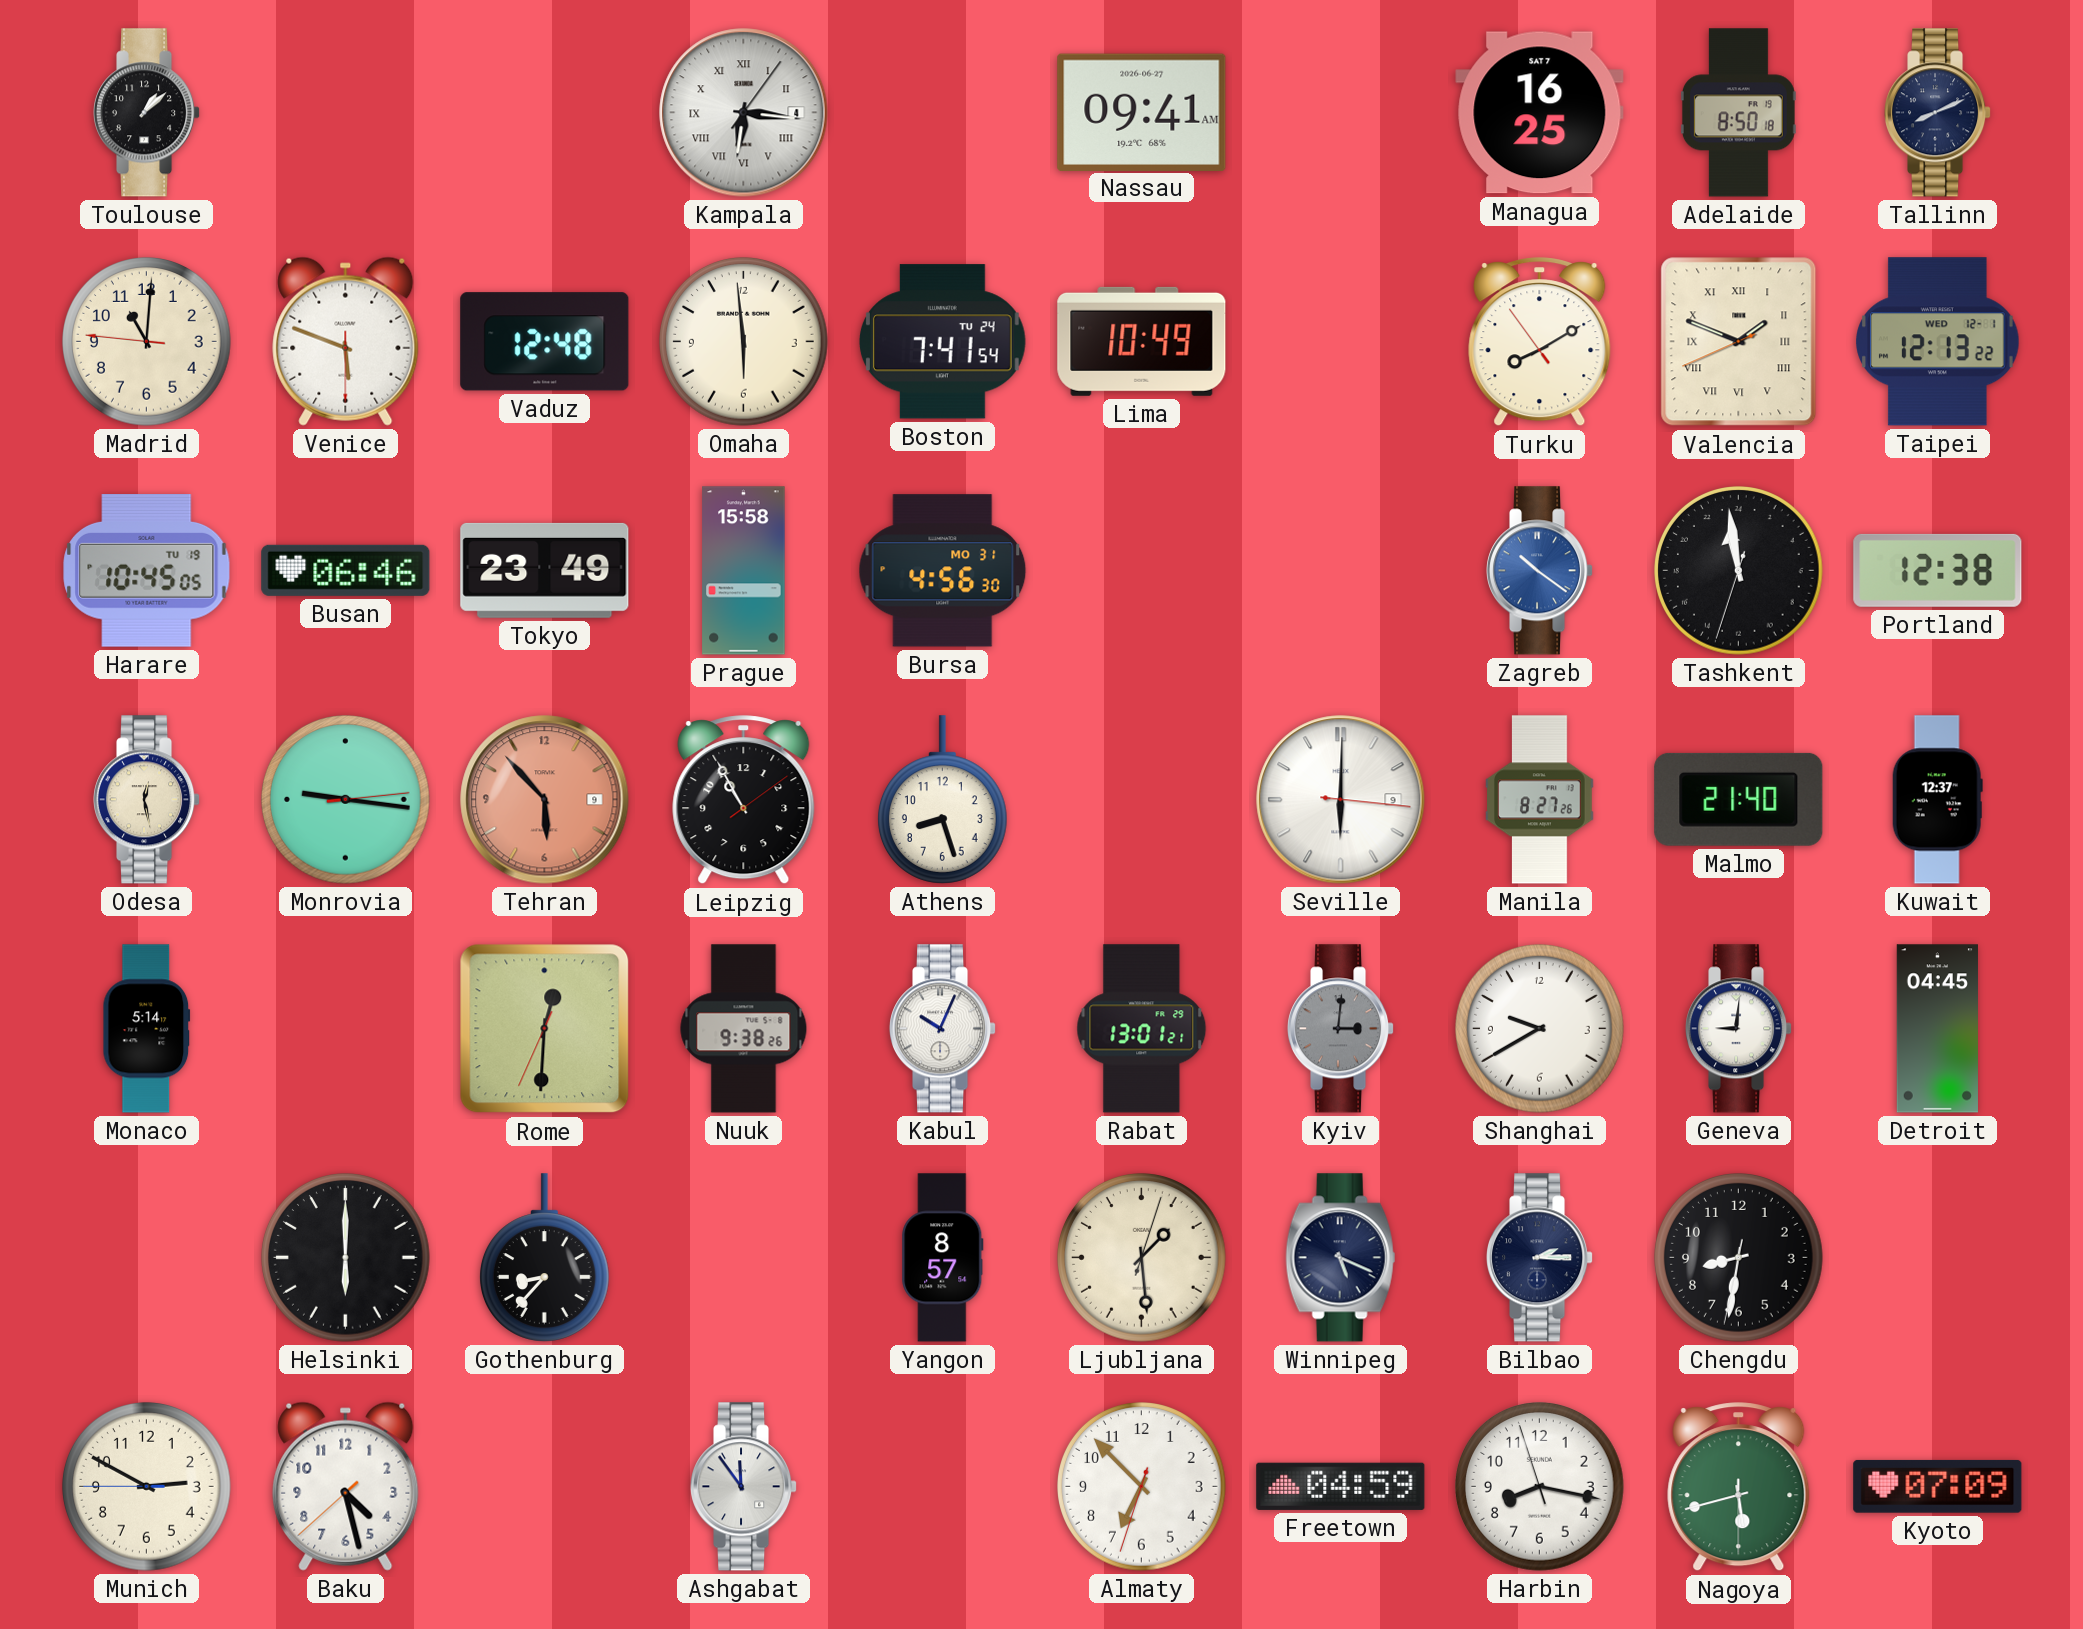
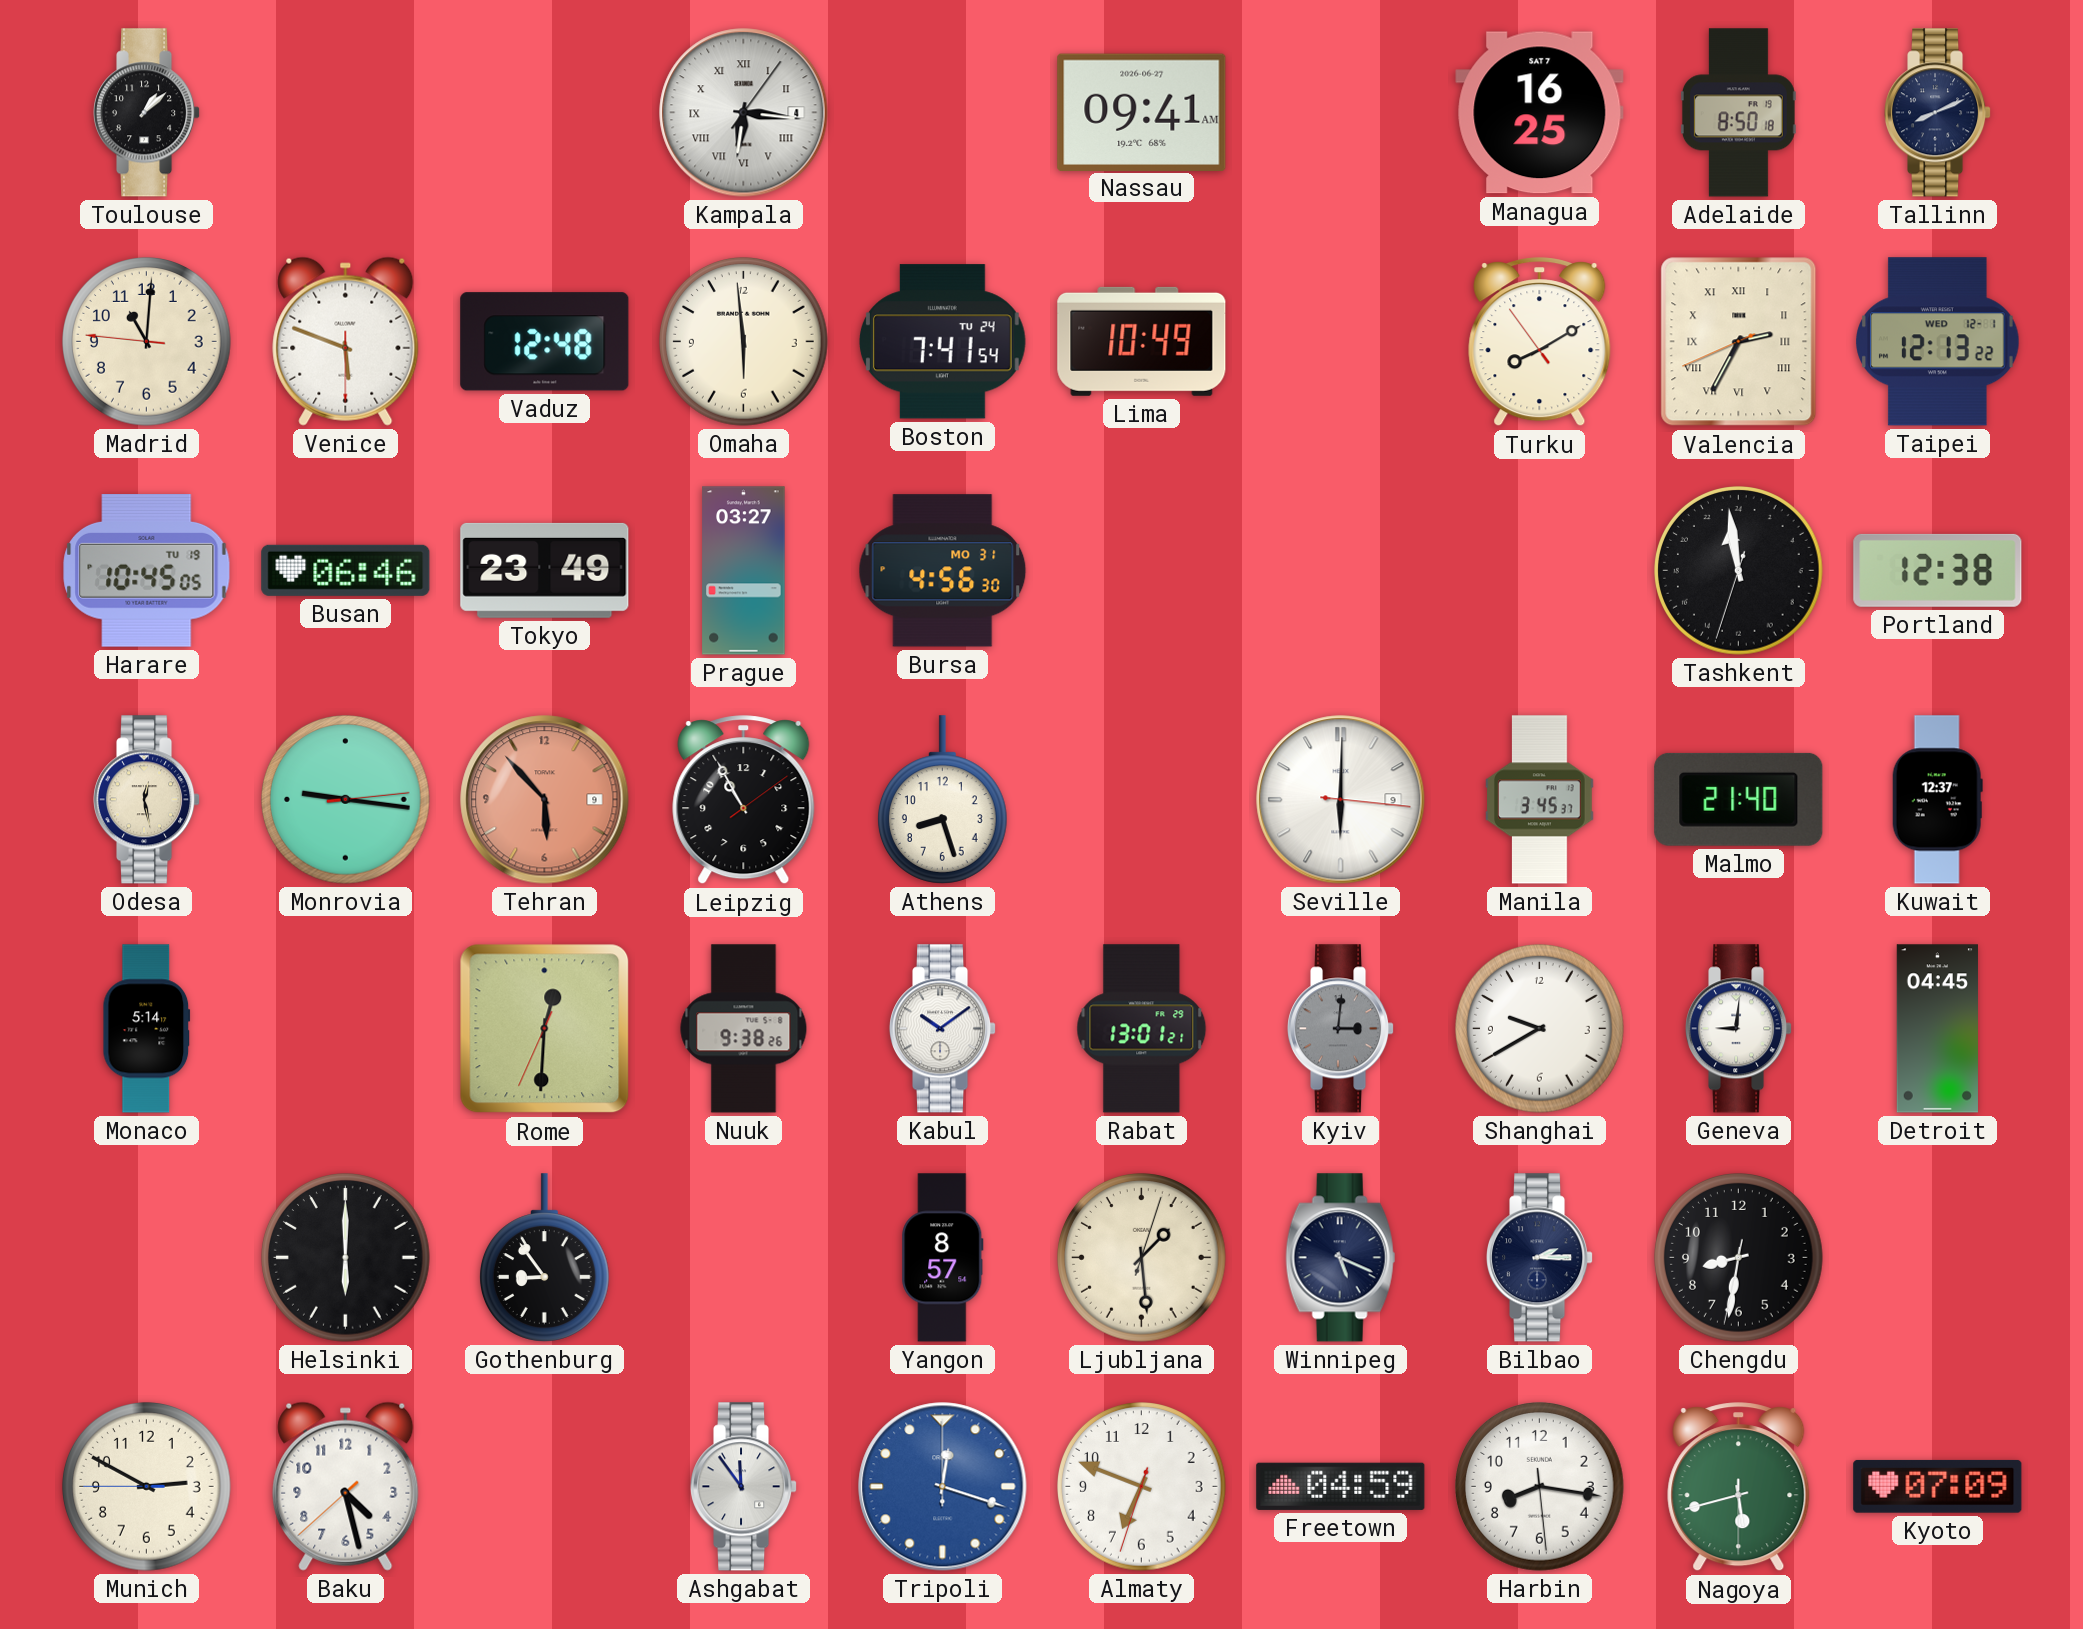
Valencia: 1:48 -> 2:34 (1739, 342)
Prague: 15:58 -> 03:27 (744, 571)
Zagreb: 10:21 -> none (1541, 571)
Manila: 8:27 -> 3:45 (1540, 800)
Kabul: 10:04 -> 10:09 (944, 1029)
Gothenburg: 8:37 -> 8:54 (544, 1258)
Tripoli: none -> 12:18 (943, 1487)
Almaty: 6:52 -> 6:48 (1142, 1487)
Harbin: 8:16:57 -> 8:16:29 (1540, 1487)
